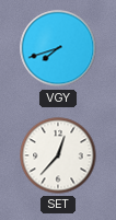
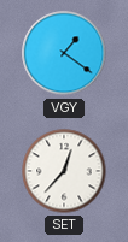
VGY: 7:42 -> 1:21 (64, 53)
